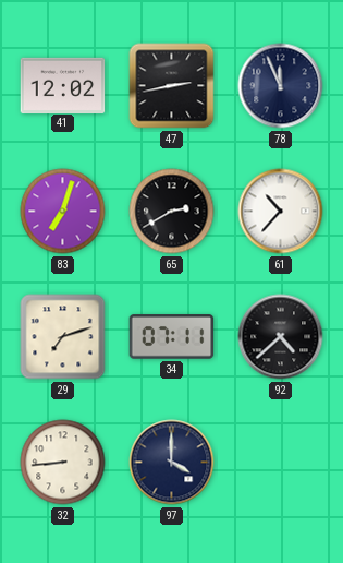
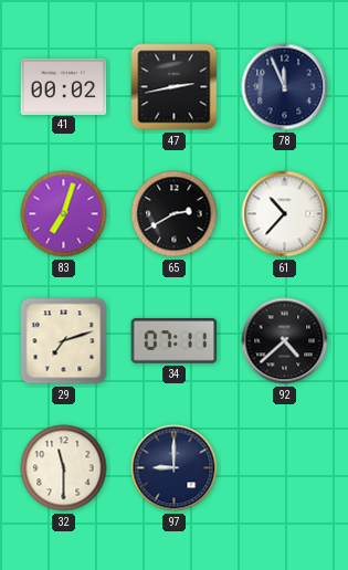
41: 12:02 -> 00:02 (64, 86)
32: 8:44 -> 11:30 (64, 468)
97: 4:00 -> 9:00 (175, 468)
